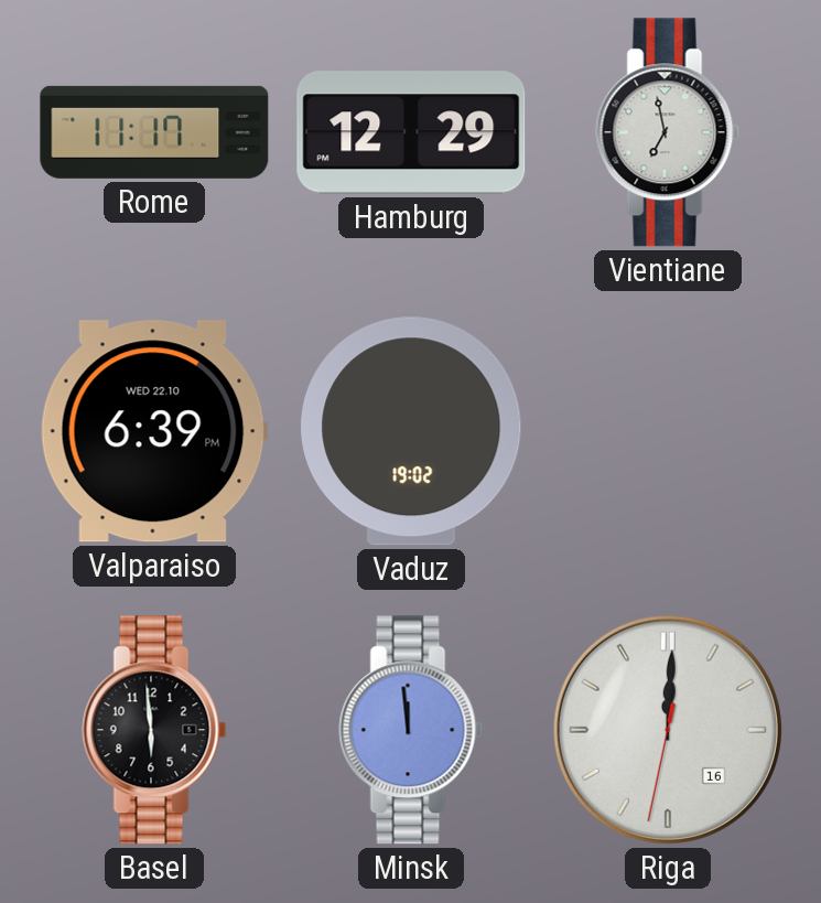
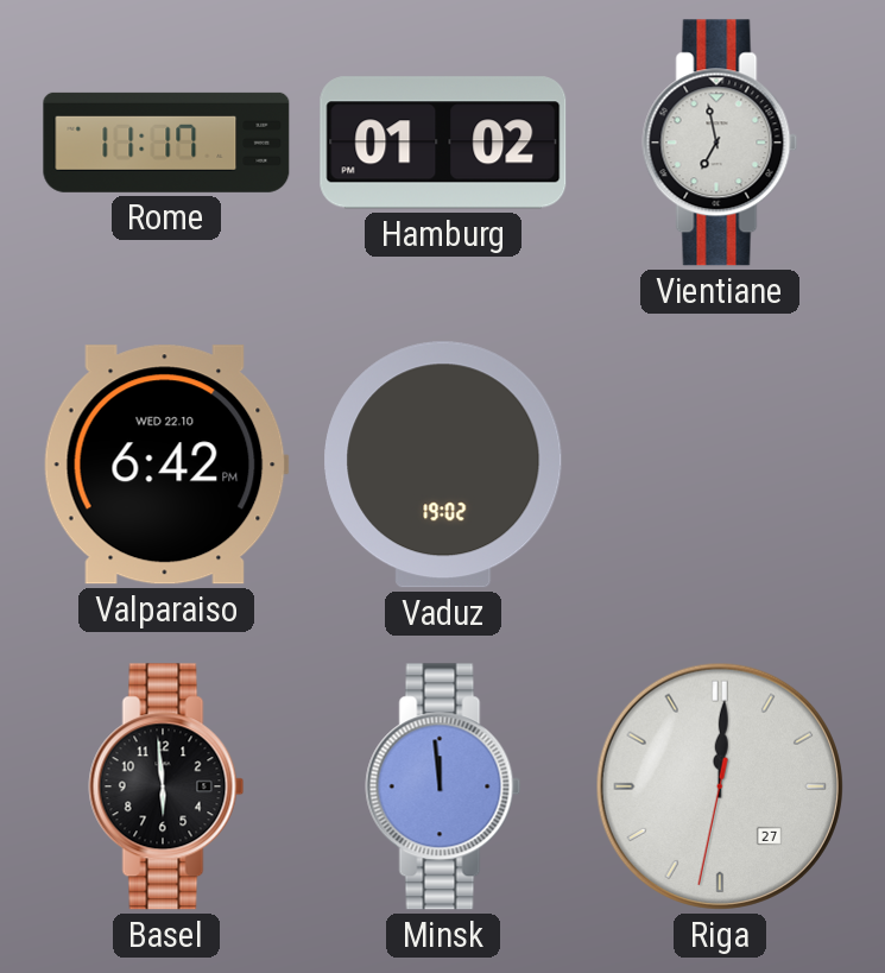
Hamburg: 12:29 -> 01:02 (443, 143)
Valparaiso: 6:39 -> 6:42 (166, 465)
Riga date: 16 -> 27 (720, 786)
